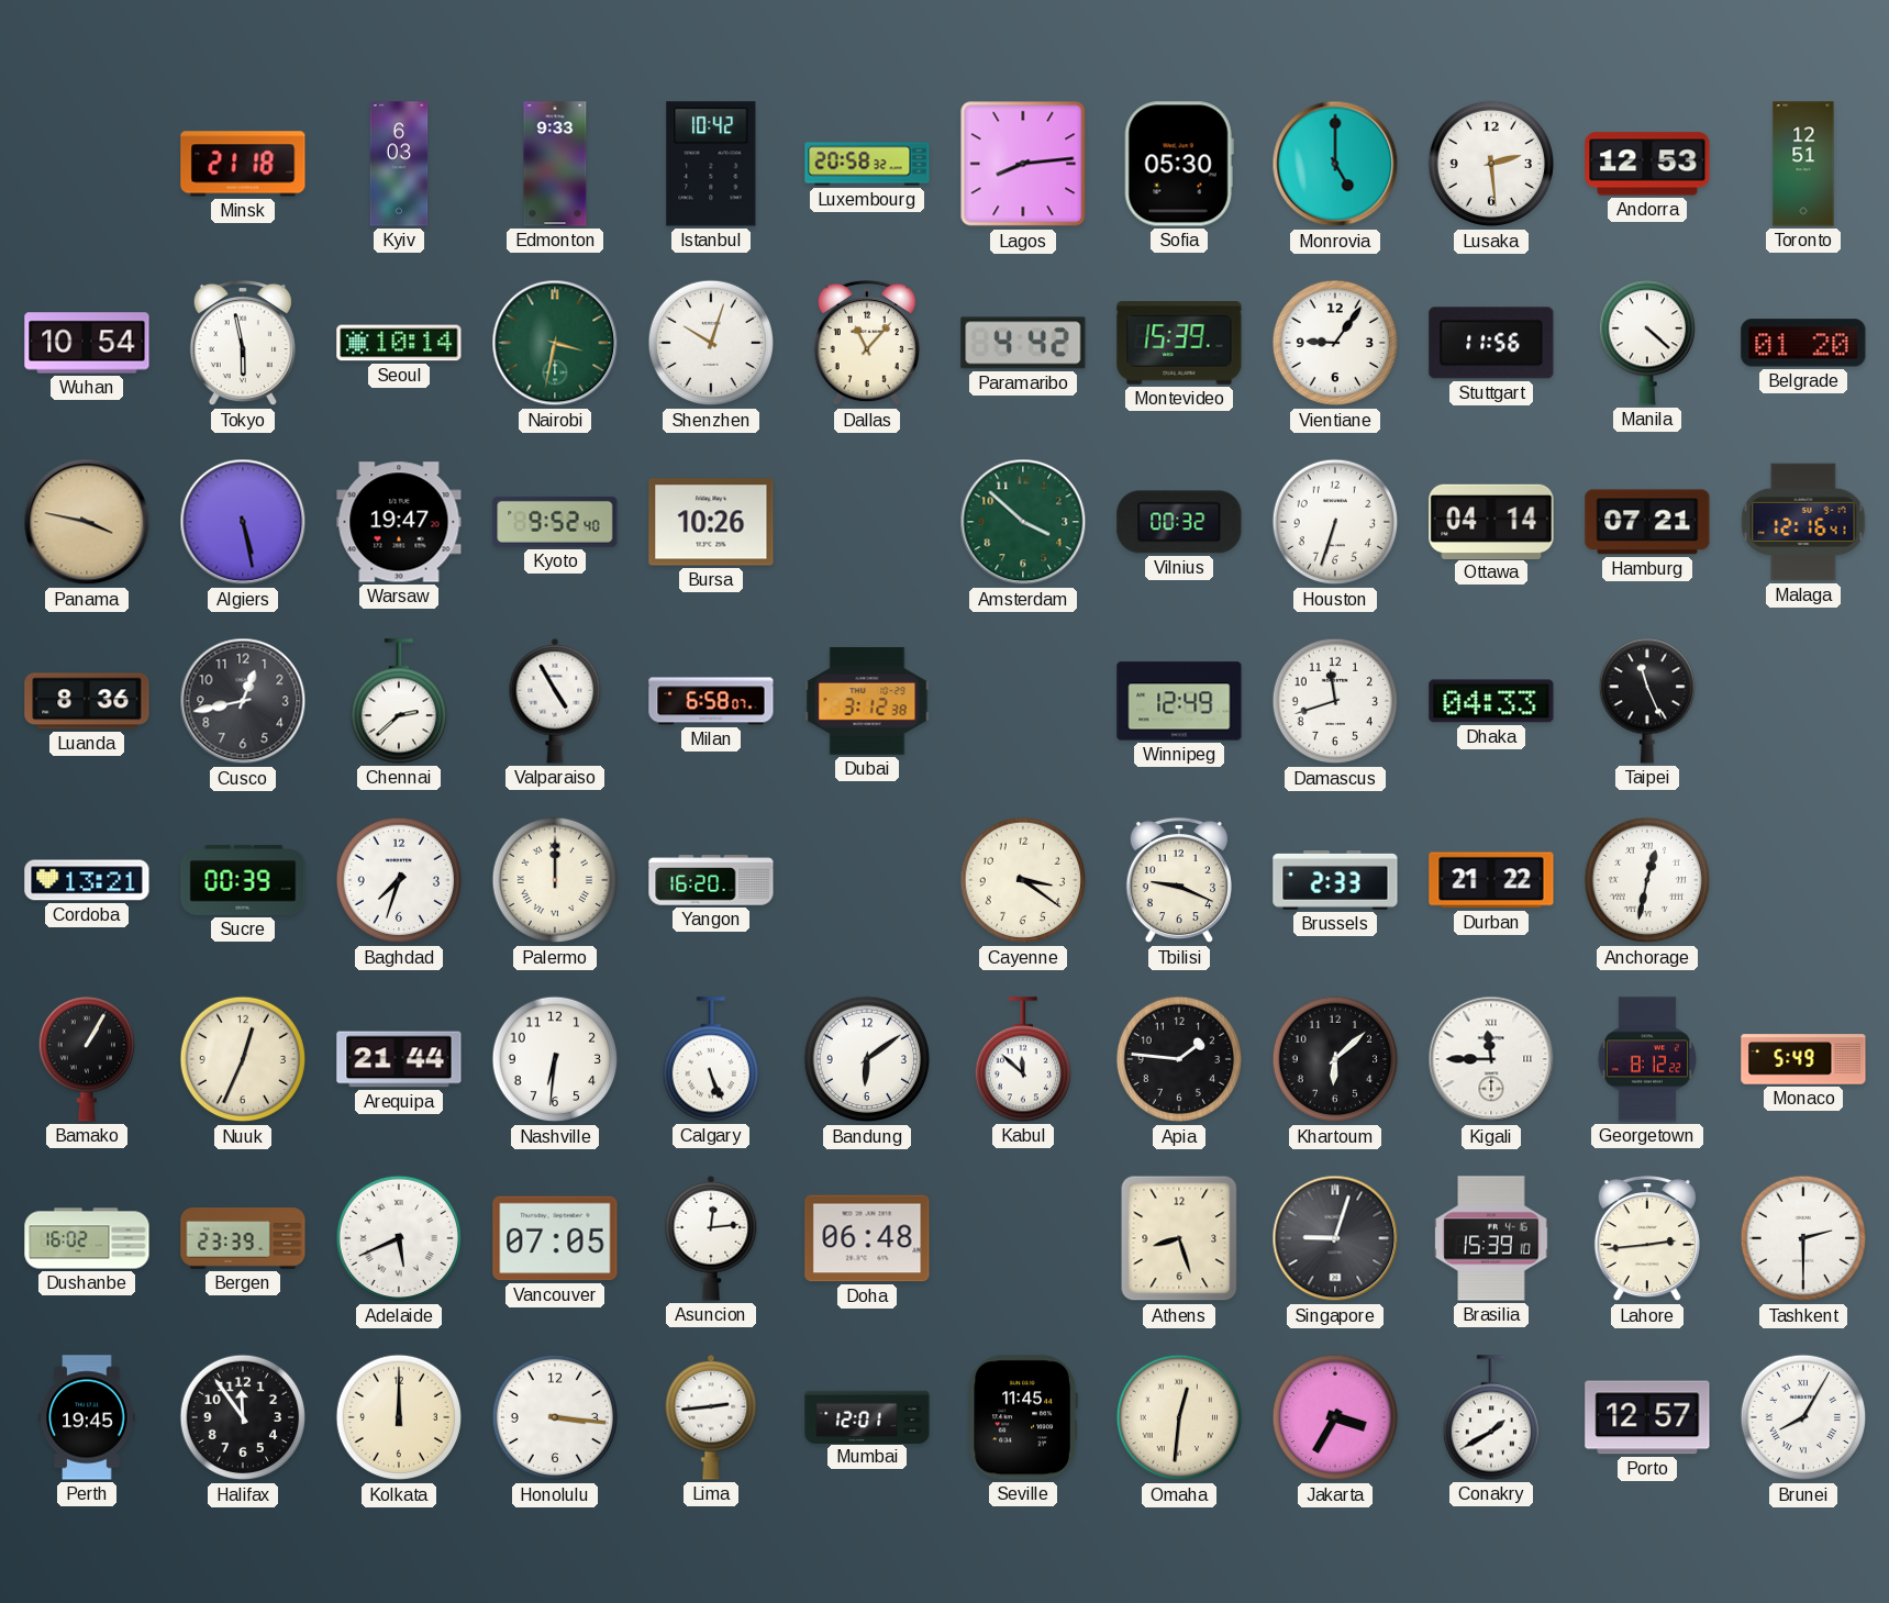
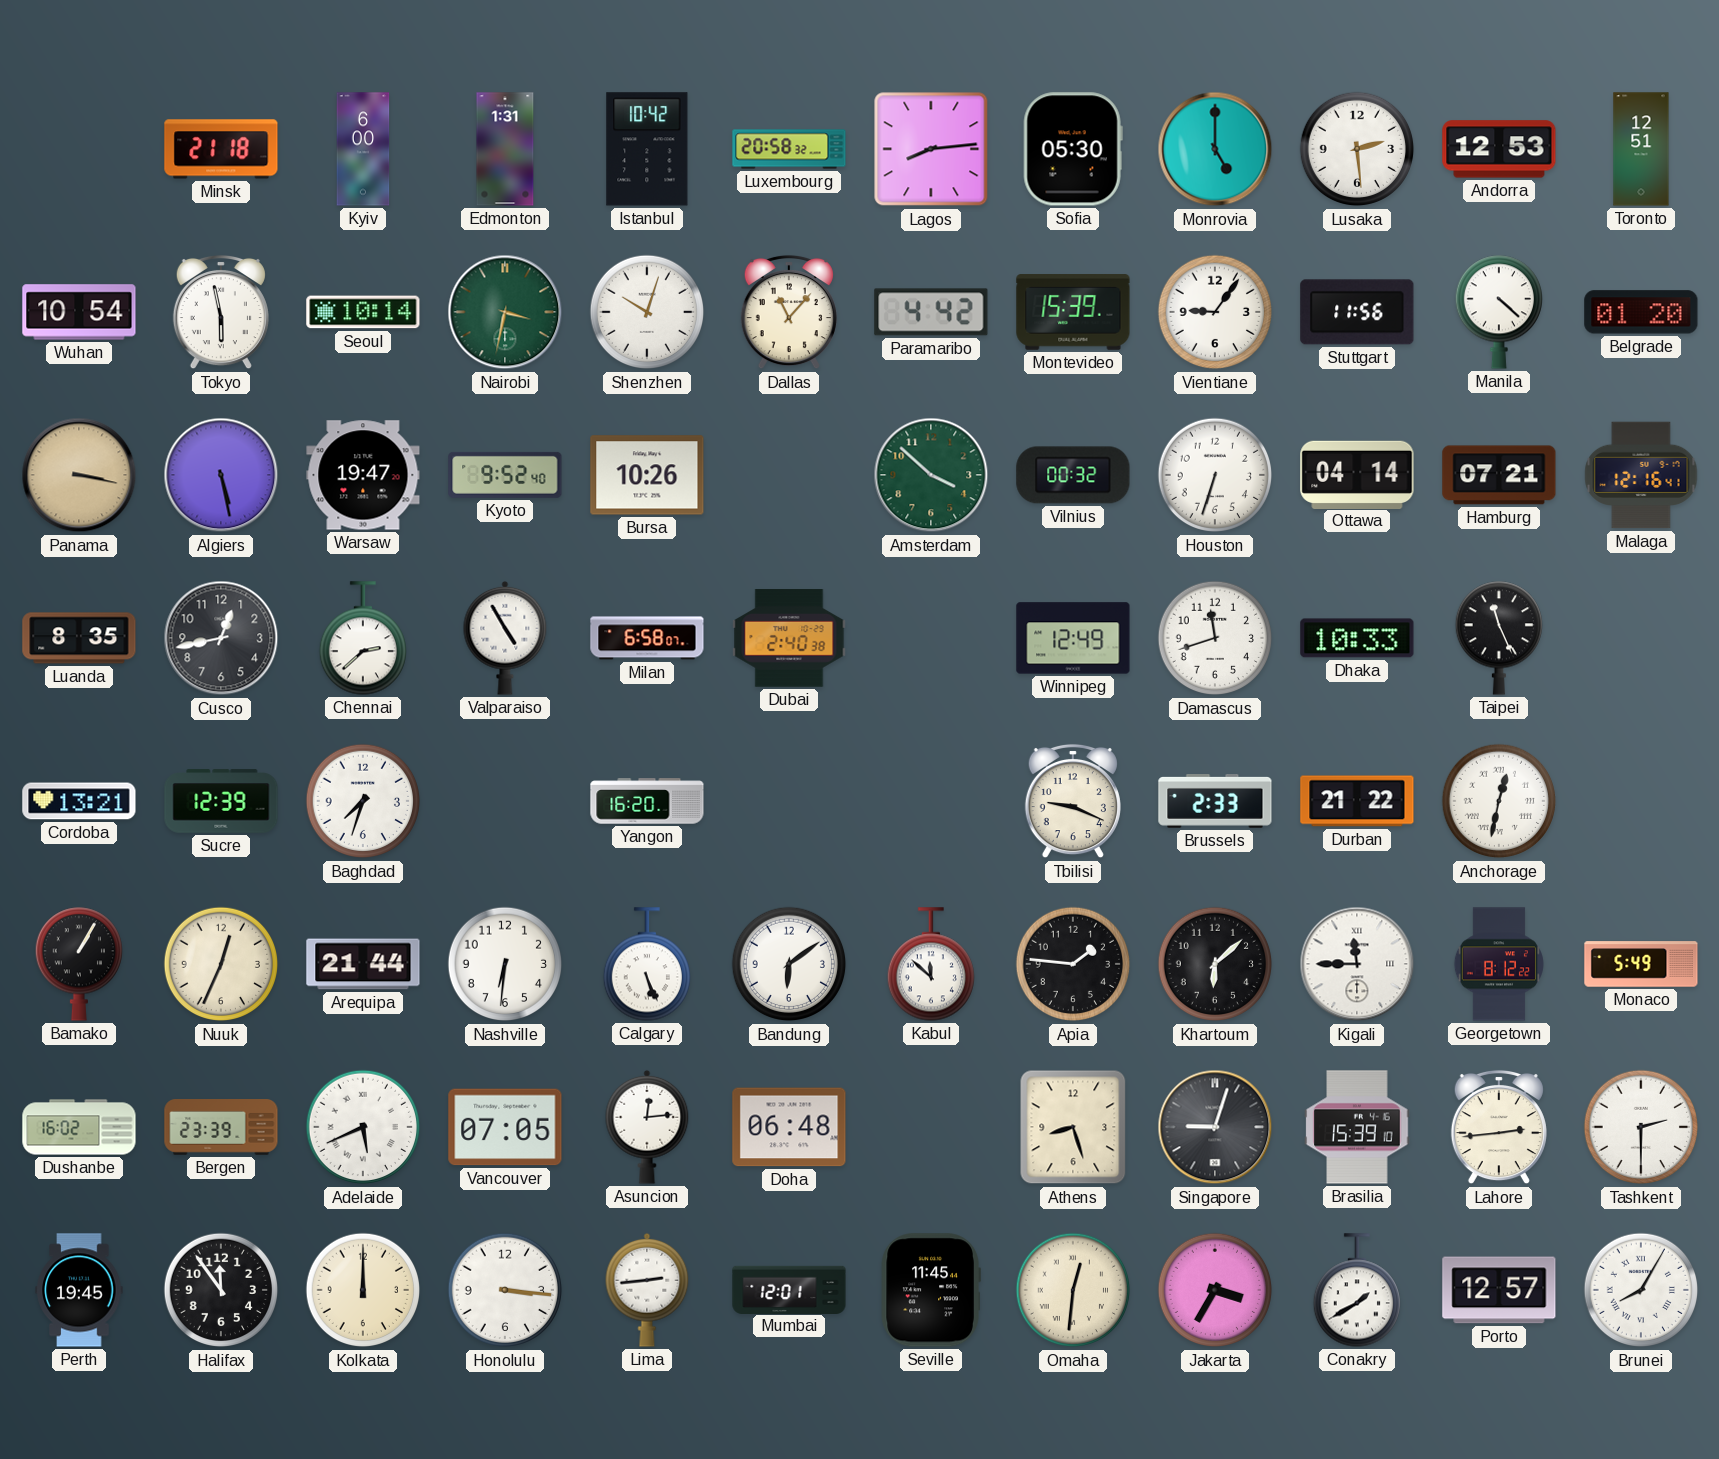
Kyiv: 6:03 -> 6:00 (363, 149)
Edmonton: 9:33 -> 1:31 (505, 149)
Panama: 3:47 -> 3:17 (79, 475)
Luanda: 8:36 -> 8:35 (79, 638)
Dubai: 3:12 -> 2:40 (789, 638)
Dhaka: 04:33 -> 10:33 (1357, 638)
Sucre: 00:39 -> 12:39 (221, 801)
Palermo: 12:00 -> none (555, 880)
Cayenne: 3:21 -> none (1023, 880)
